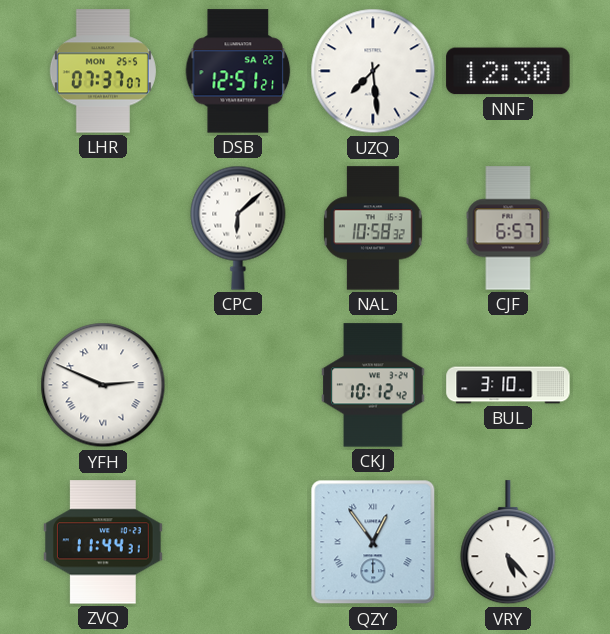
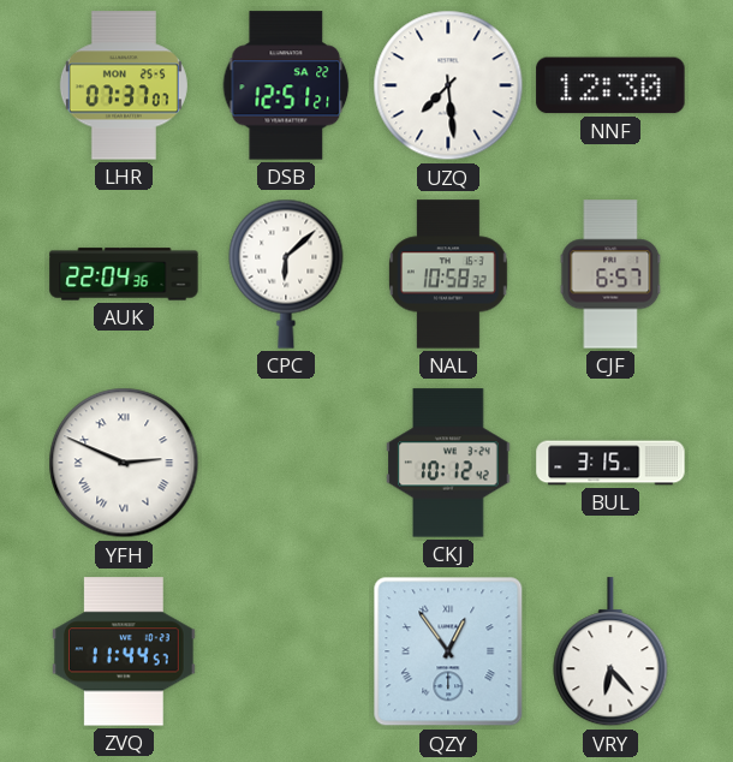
AUK: none -> 22:04 (124, 274)
BUL: 3:10 -> 3:15 (610, 463)
ZVQ: 11:44:31 -> 11:44:57 (124, 651)
VRY: 5:23 -> 6:23 (610, 653)
